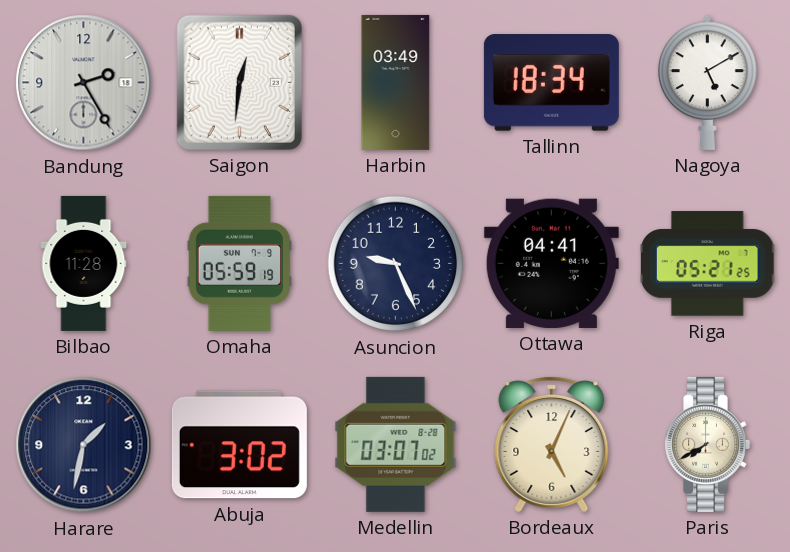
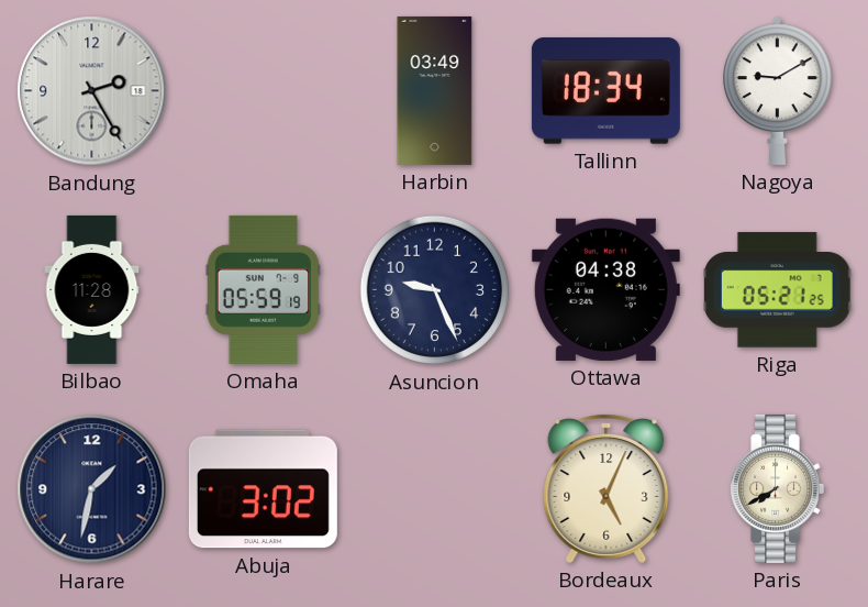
Saigon: 12:31 -> none (239, 82)
Nagoya: 5:10 -> 9:10 (778, 90)
Ottawa: 04:41 -> 04:38 (605, 289)
Medellin: 03:07 -> none (396, 444)
